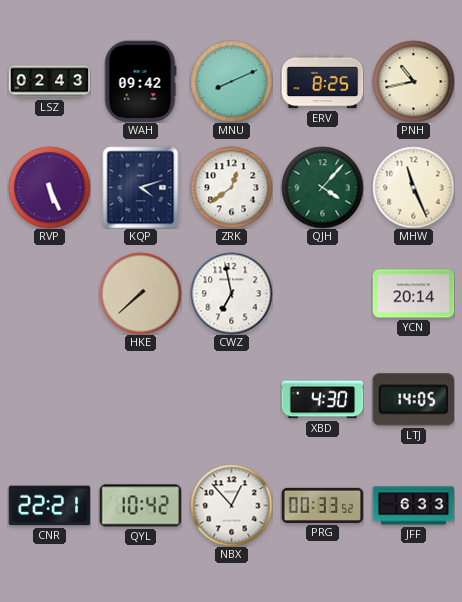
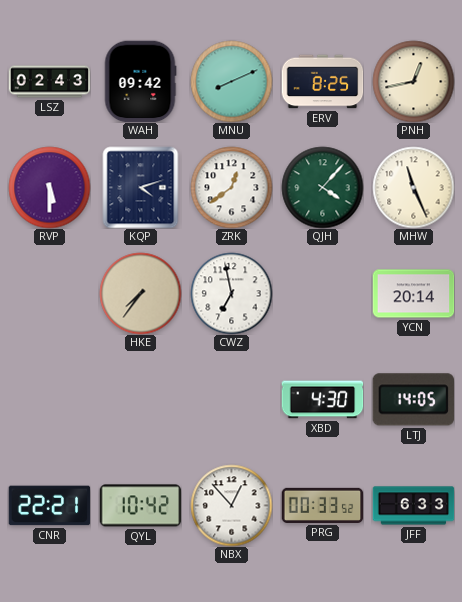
PNH: 10:43 -> 12:43 (413, 81)
RVP: 5:26 -> 5:30 (49, 187)
HKE: 7:38 -> 7:36 (140, 293)
